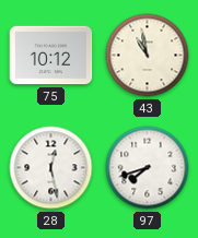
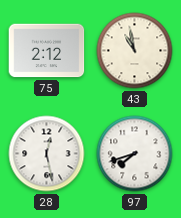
75: 10:12 -> 2:12 (47, 51)
